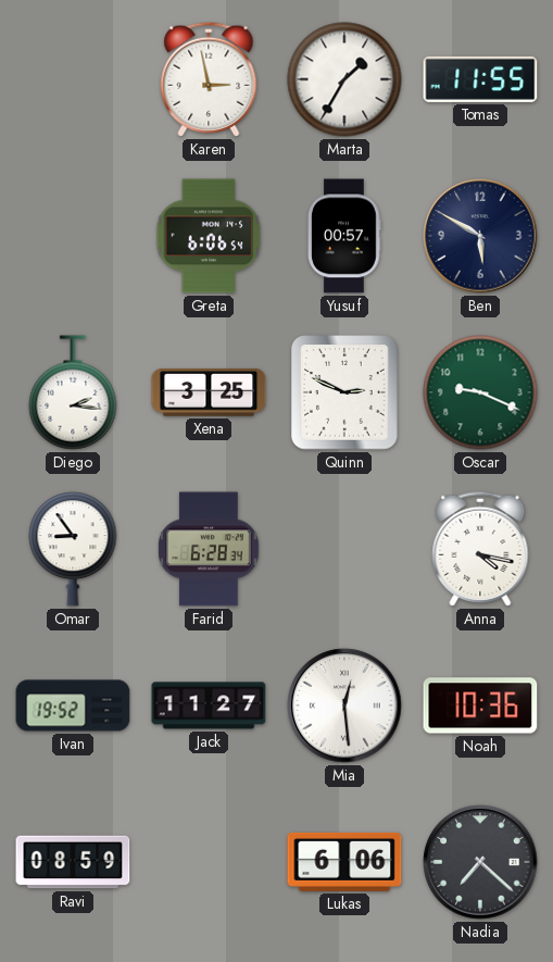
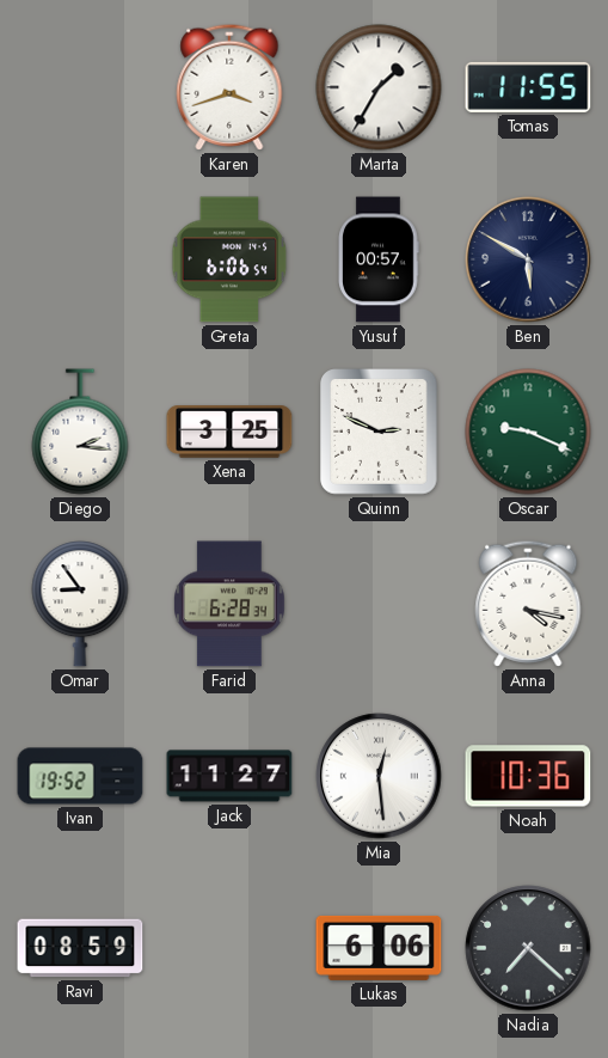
Karen: 2:58 -> 3:42 (229, 87)
